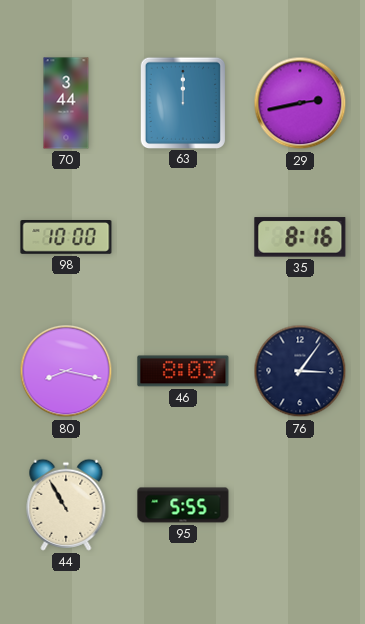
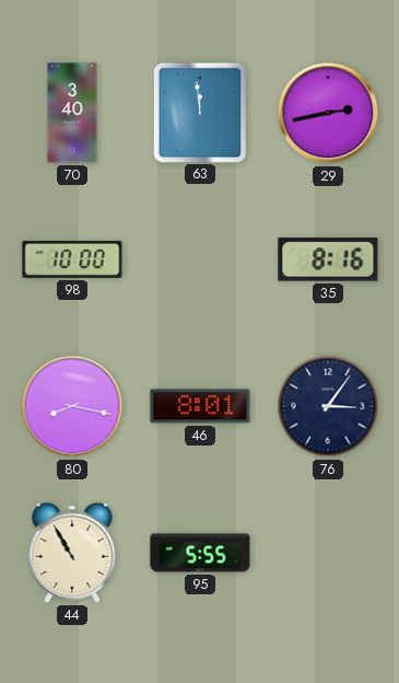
70: 3:44 -> 3:40 (72, 113)
63: 12:00 -> 11:59 (199, 112)
46: 8:03 -> 8:01 (200, 406)
